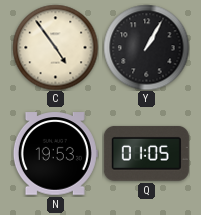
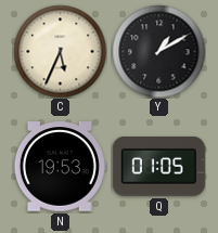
C: 4:54 -> 5:34 (60, 51)
Y: 1:05 -> 1:10 (158, 51)
